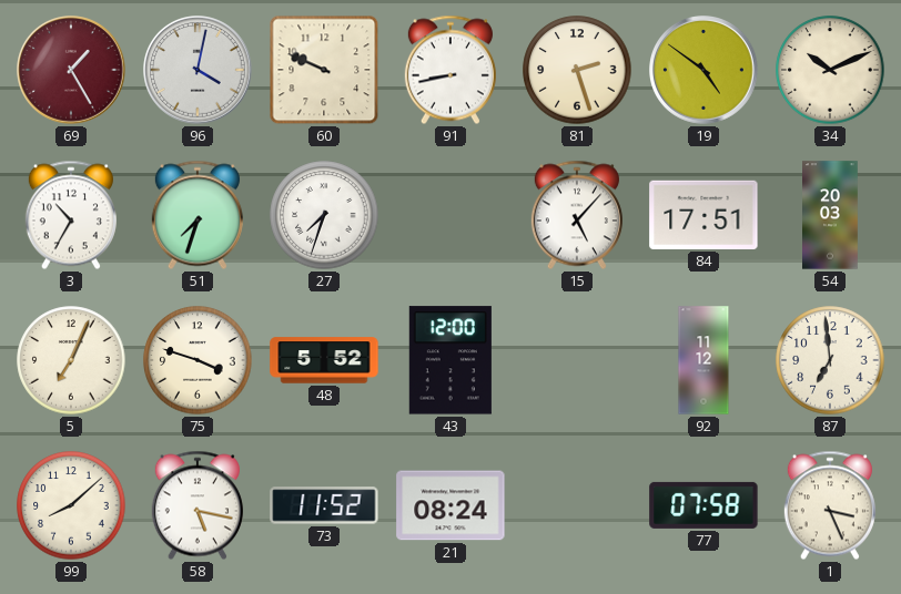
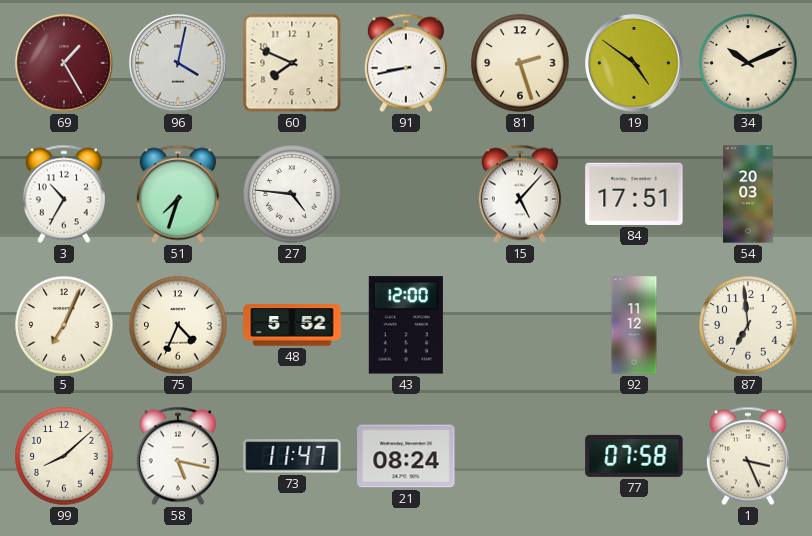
60: 9:49 -> 7:49 (292, 63)
27: 7:33 -> 4:46 (292, 194)
75: 3:48 -> 4:34 (178, 325)
73: 11:52 -> 11:47 (292, 456)
